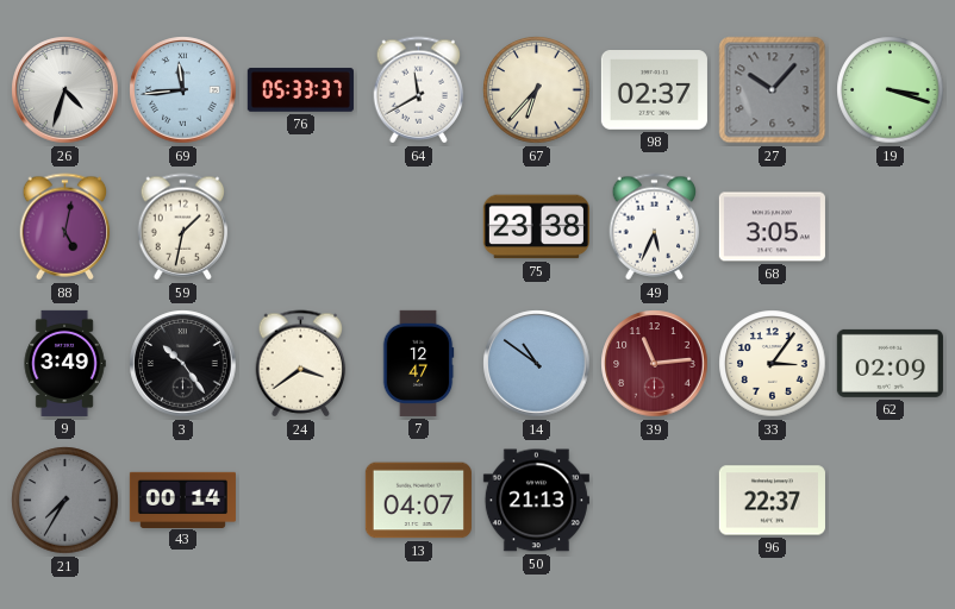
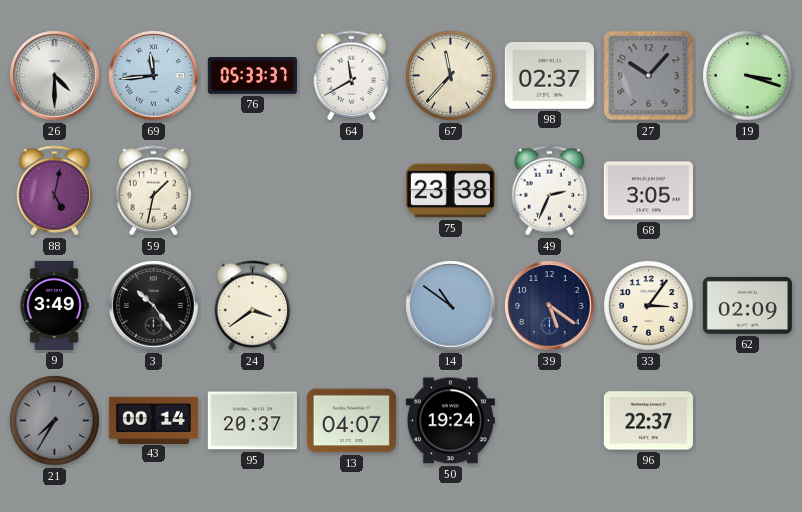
26: 4:33 -> 4:30 (55, 76)
67: 6:37 -> 11:37 (451, 76)
49: 5:34 -> 2:34 (550, 191)
7: 12:47 -> none (418, 363)
39: 11:14 -> 5:21 (550, 306)
39 dial: burgundy -> navy (550, 306)
95: none -> 20:37 (252, 421)
50: 21:13 -> 19:24 (450, 421)
